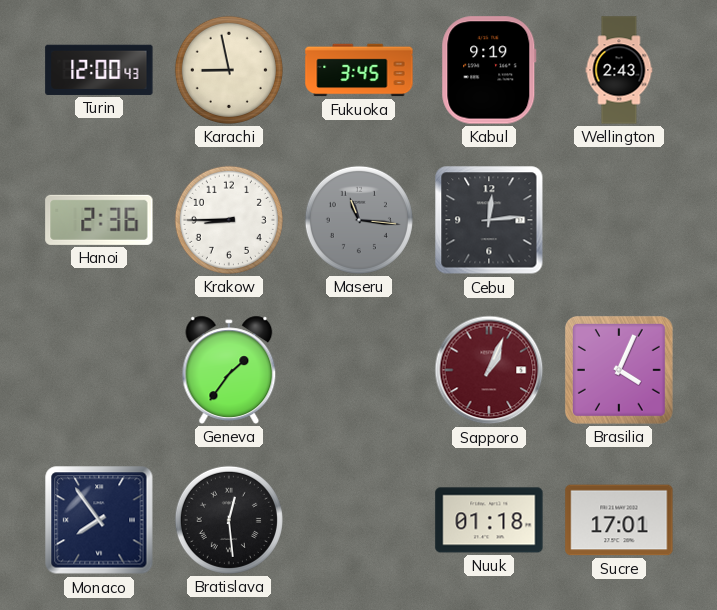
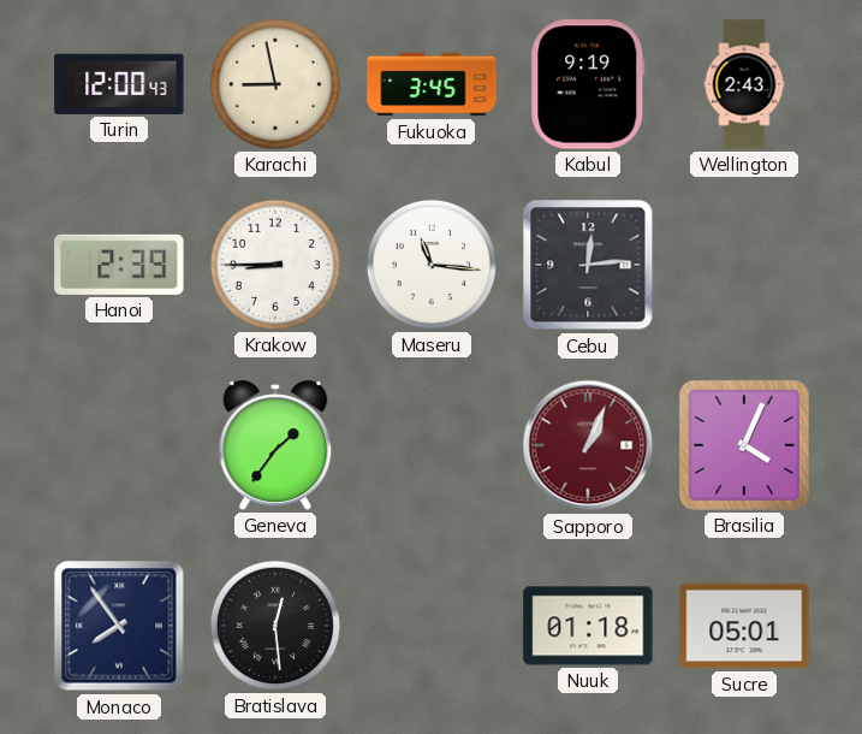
Hanoi: 2:36 -> 2:39 (119, 265)
Maseru dial: grey -> white (432, 265)
Sucre: 17:01 -> 05:01 (744, 626)
